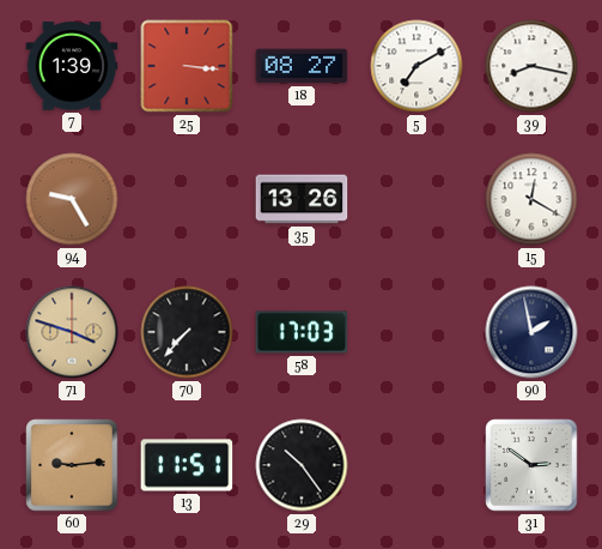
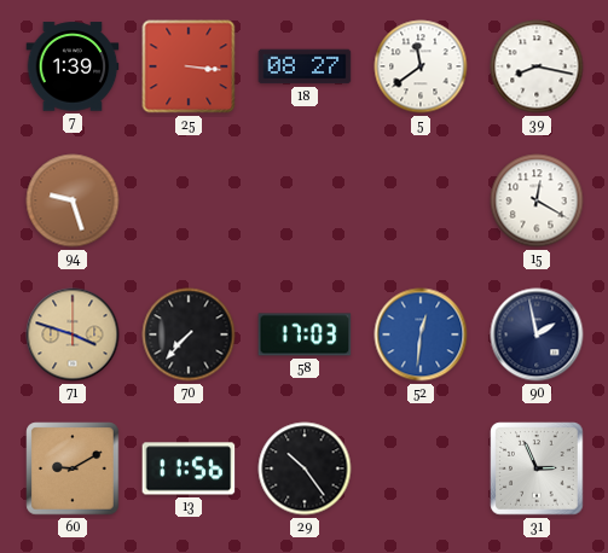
5: 7:10 -> 11:39 (421, 66)
94: 9:25 -> 9:27 (73, 200)
35: 13:26 -> none (302, 199)
52: none -> 12:31 (421, 334)
60: 9:14 -> 9:10 (73, 468)
13: 11:51 -> 11:56 (189, 468)
31: 2:51 -> 2:56 (537, 468)
